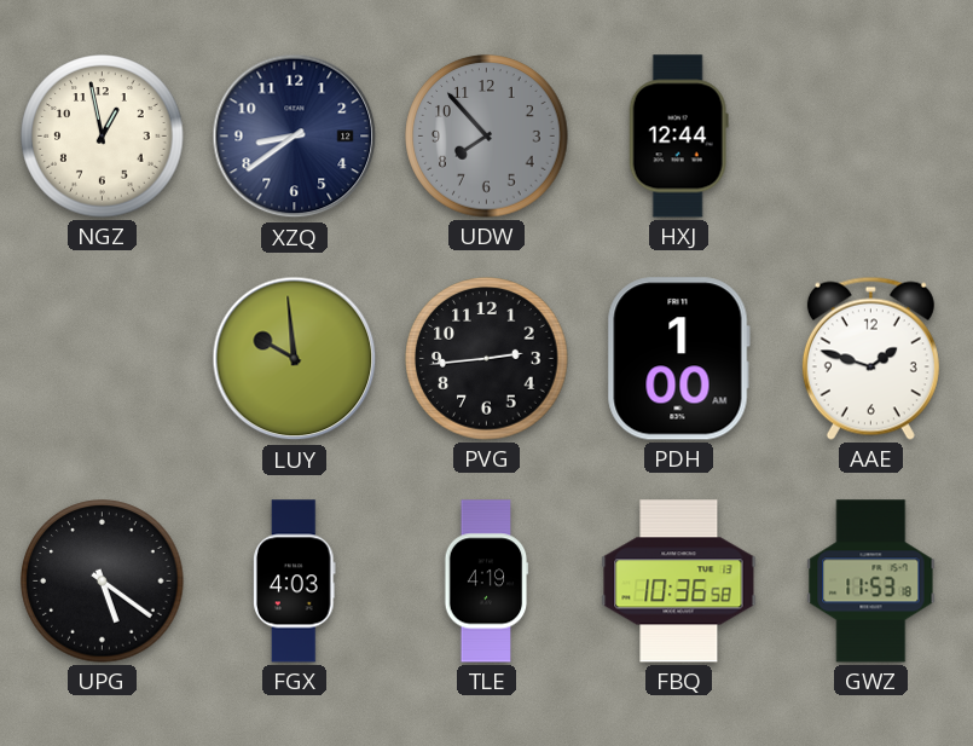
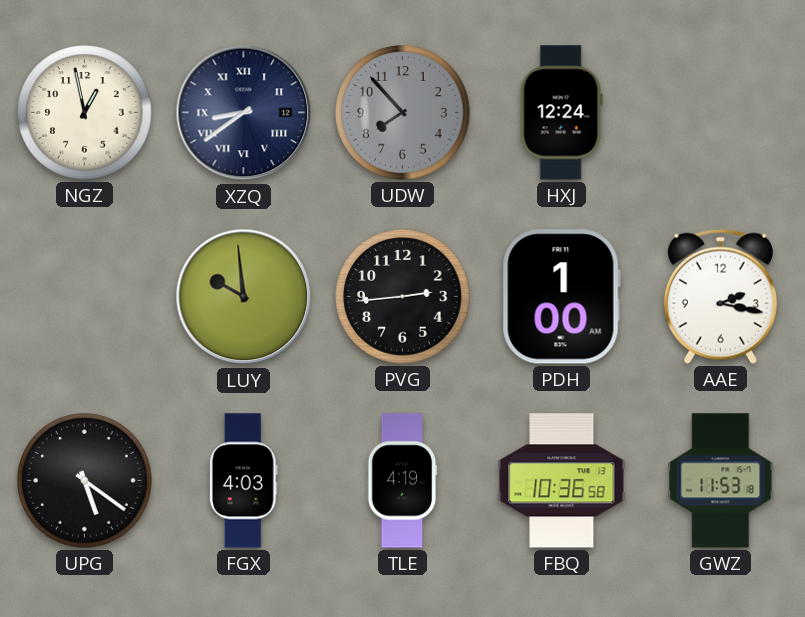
XZQ numerals: Arabic -> Roman (244, 113)
HXJ: 12:44 -> 12:24 (561, 113)
AAE: 1:48 -> 2:17 (720, 296)
